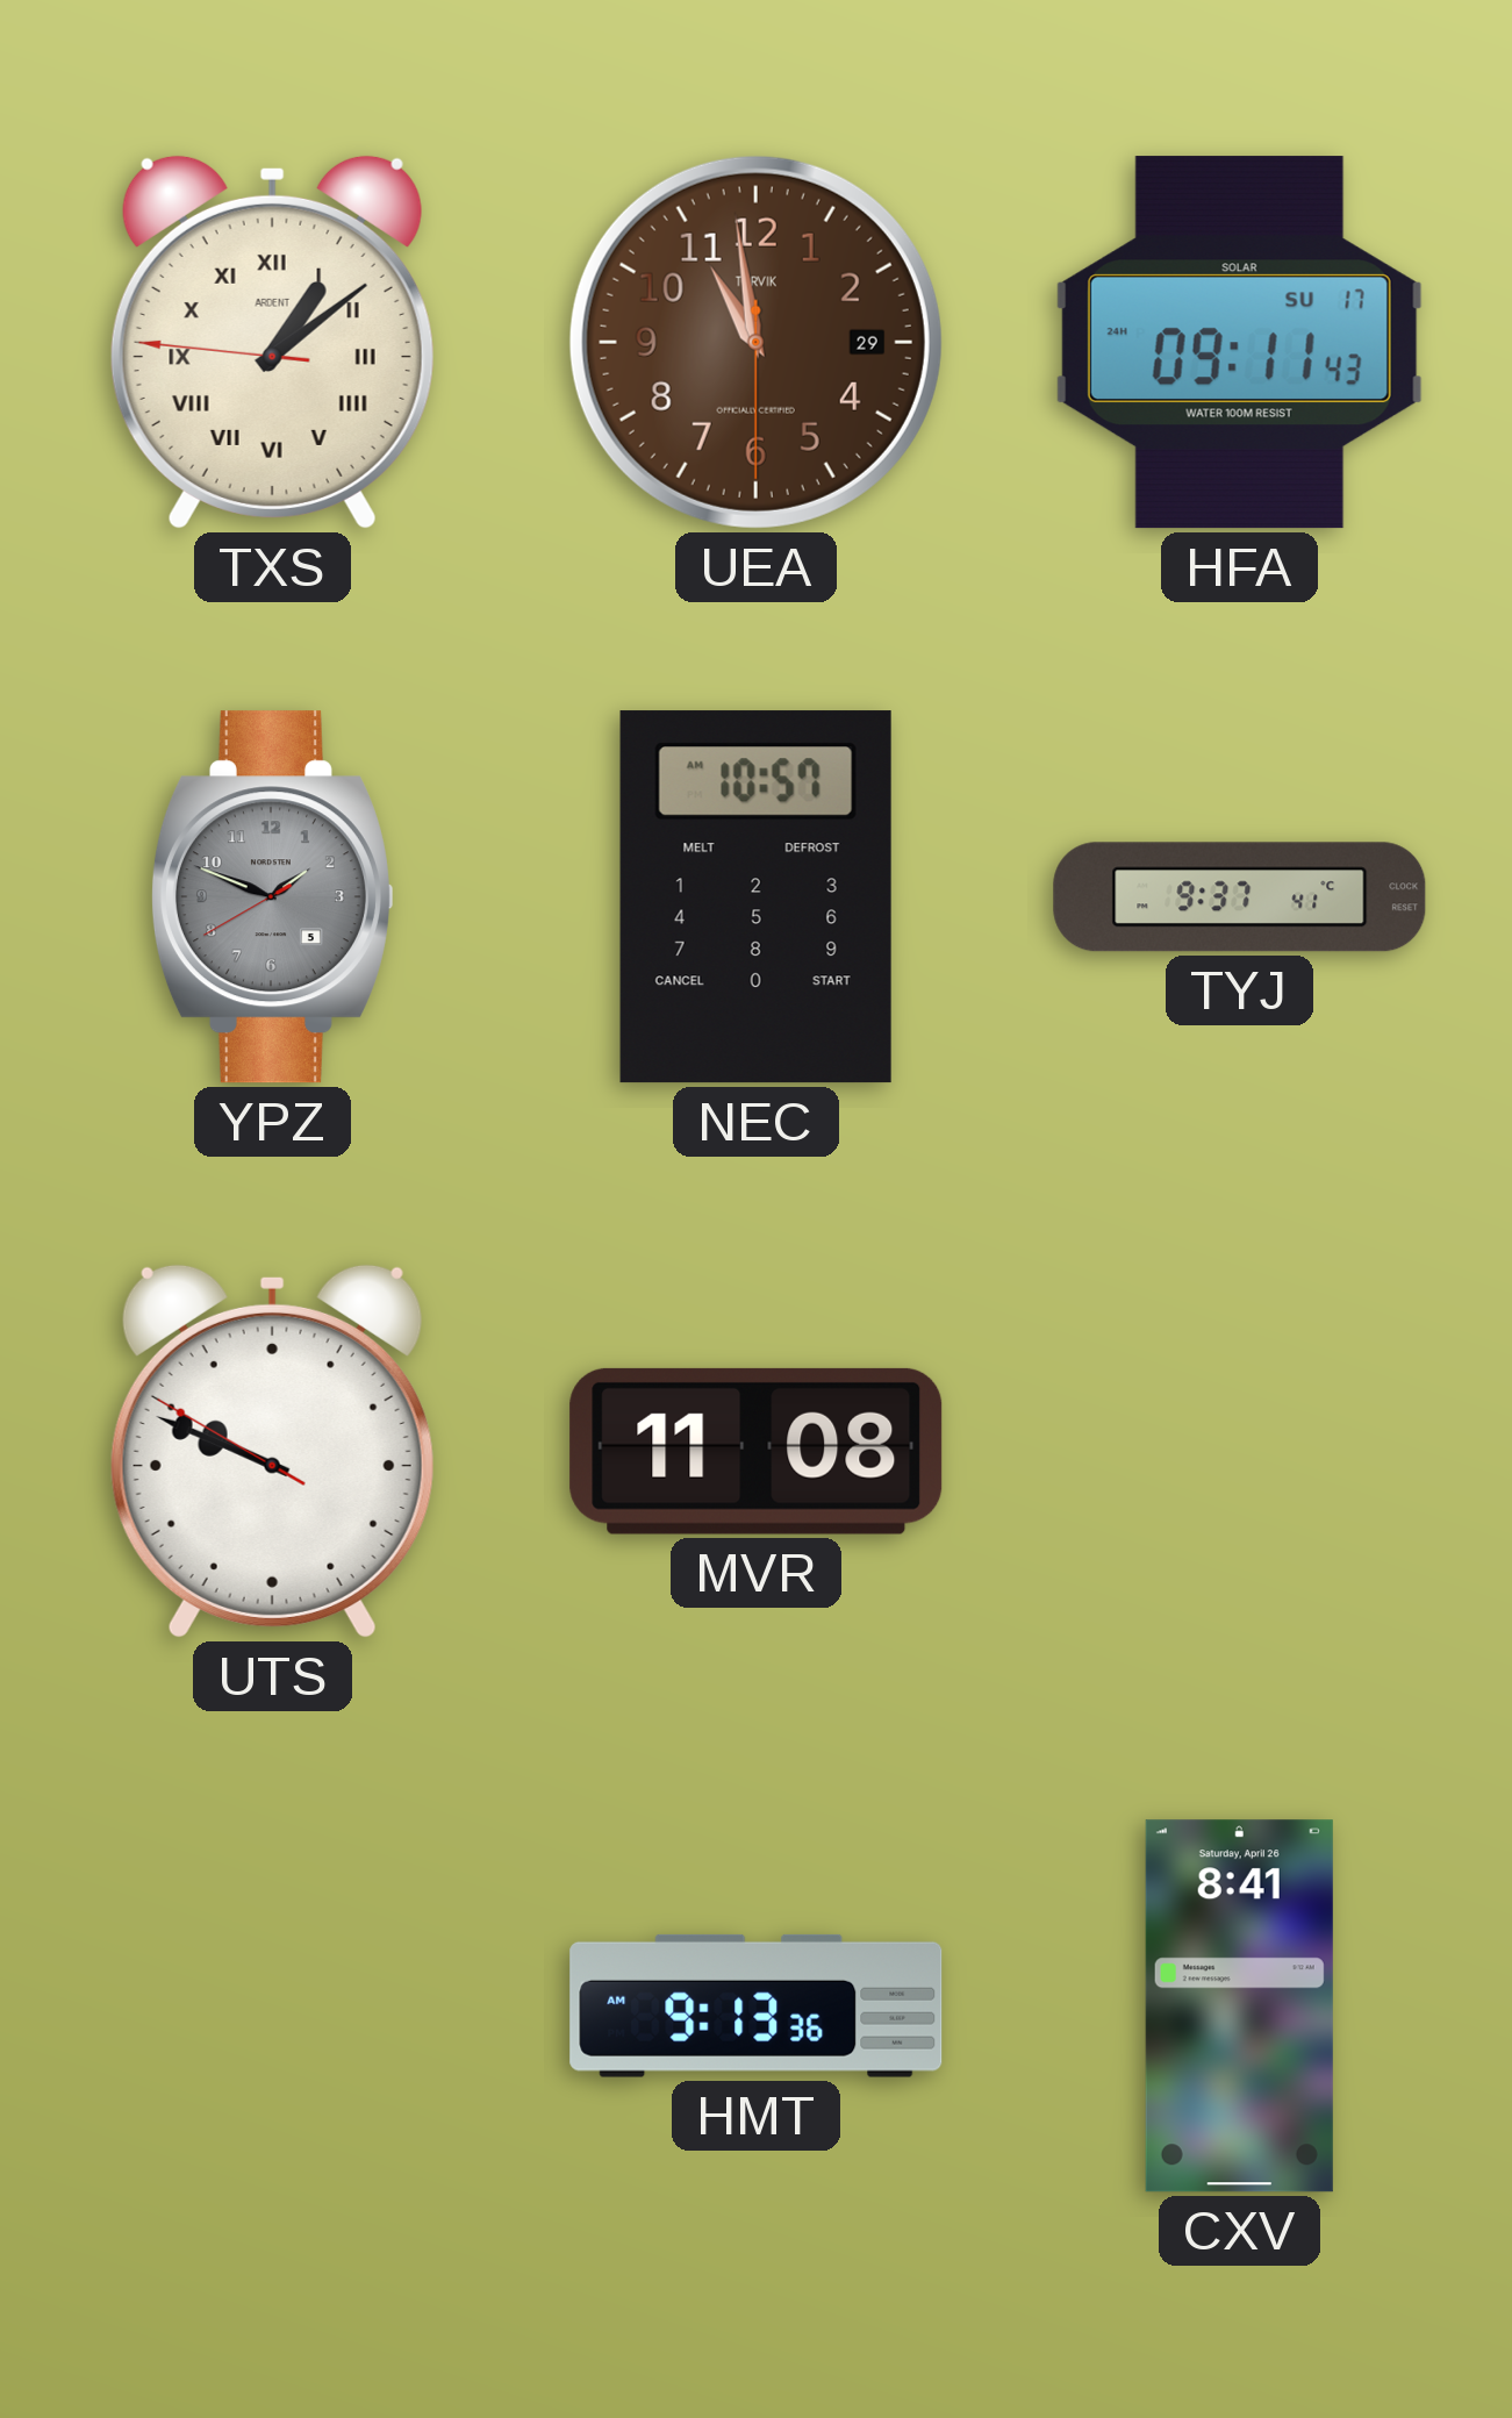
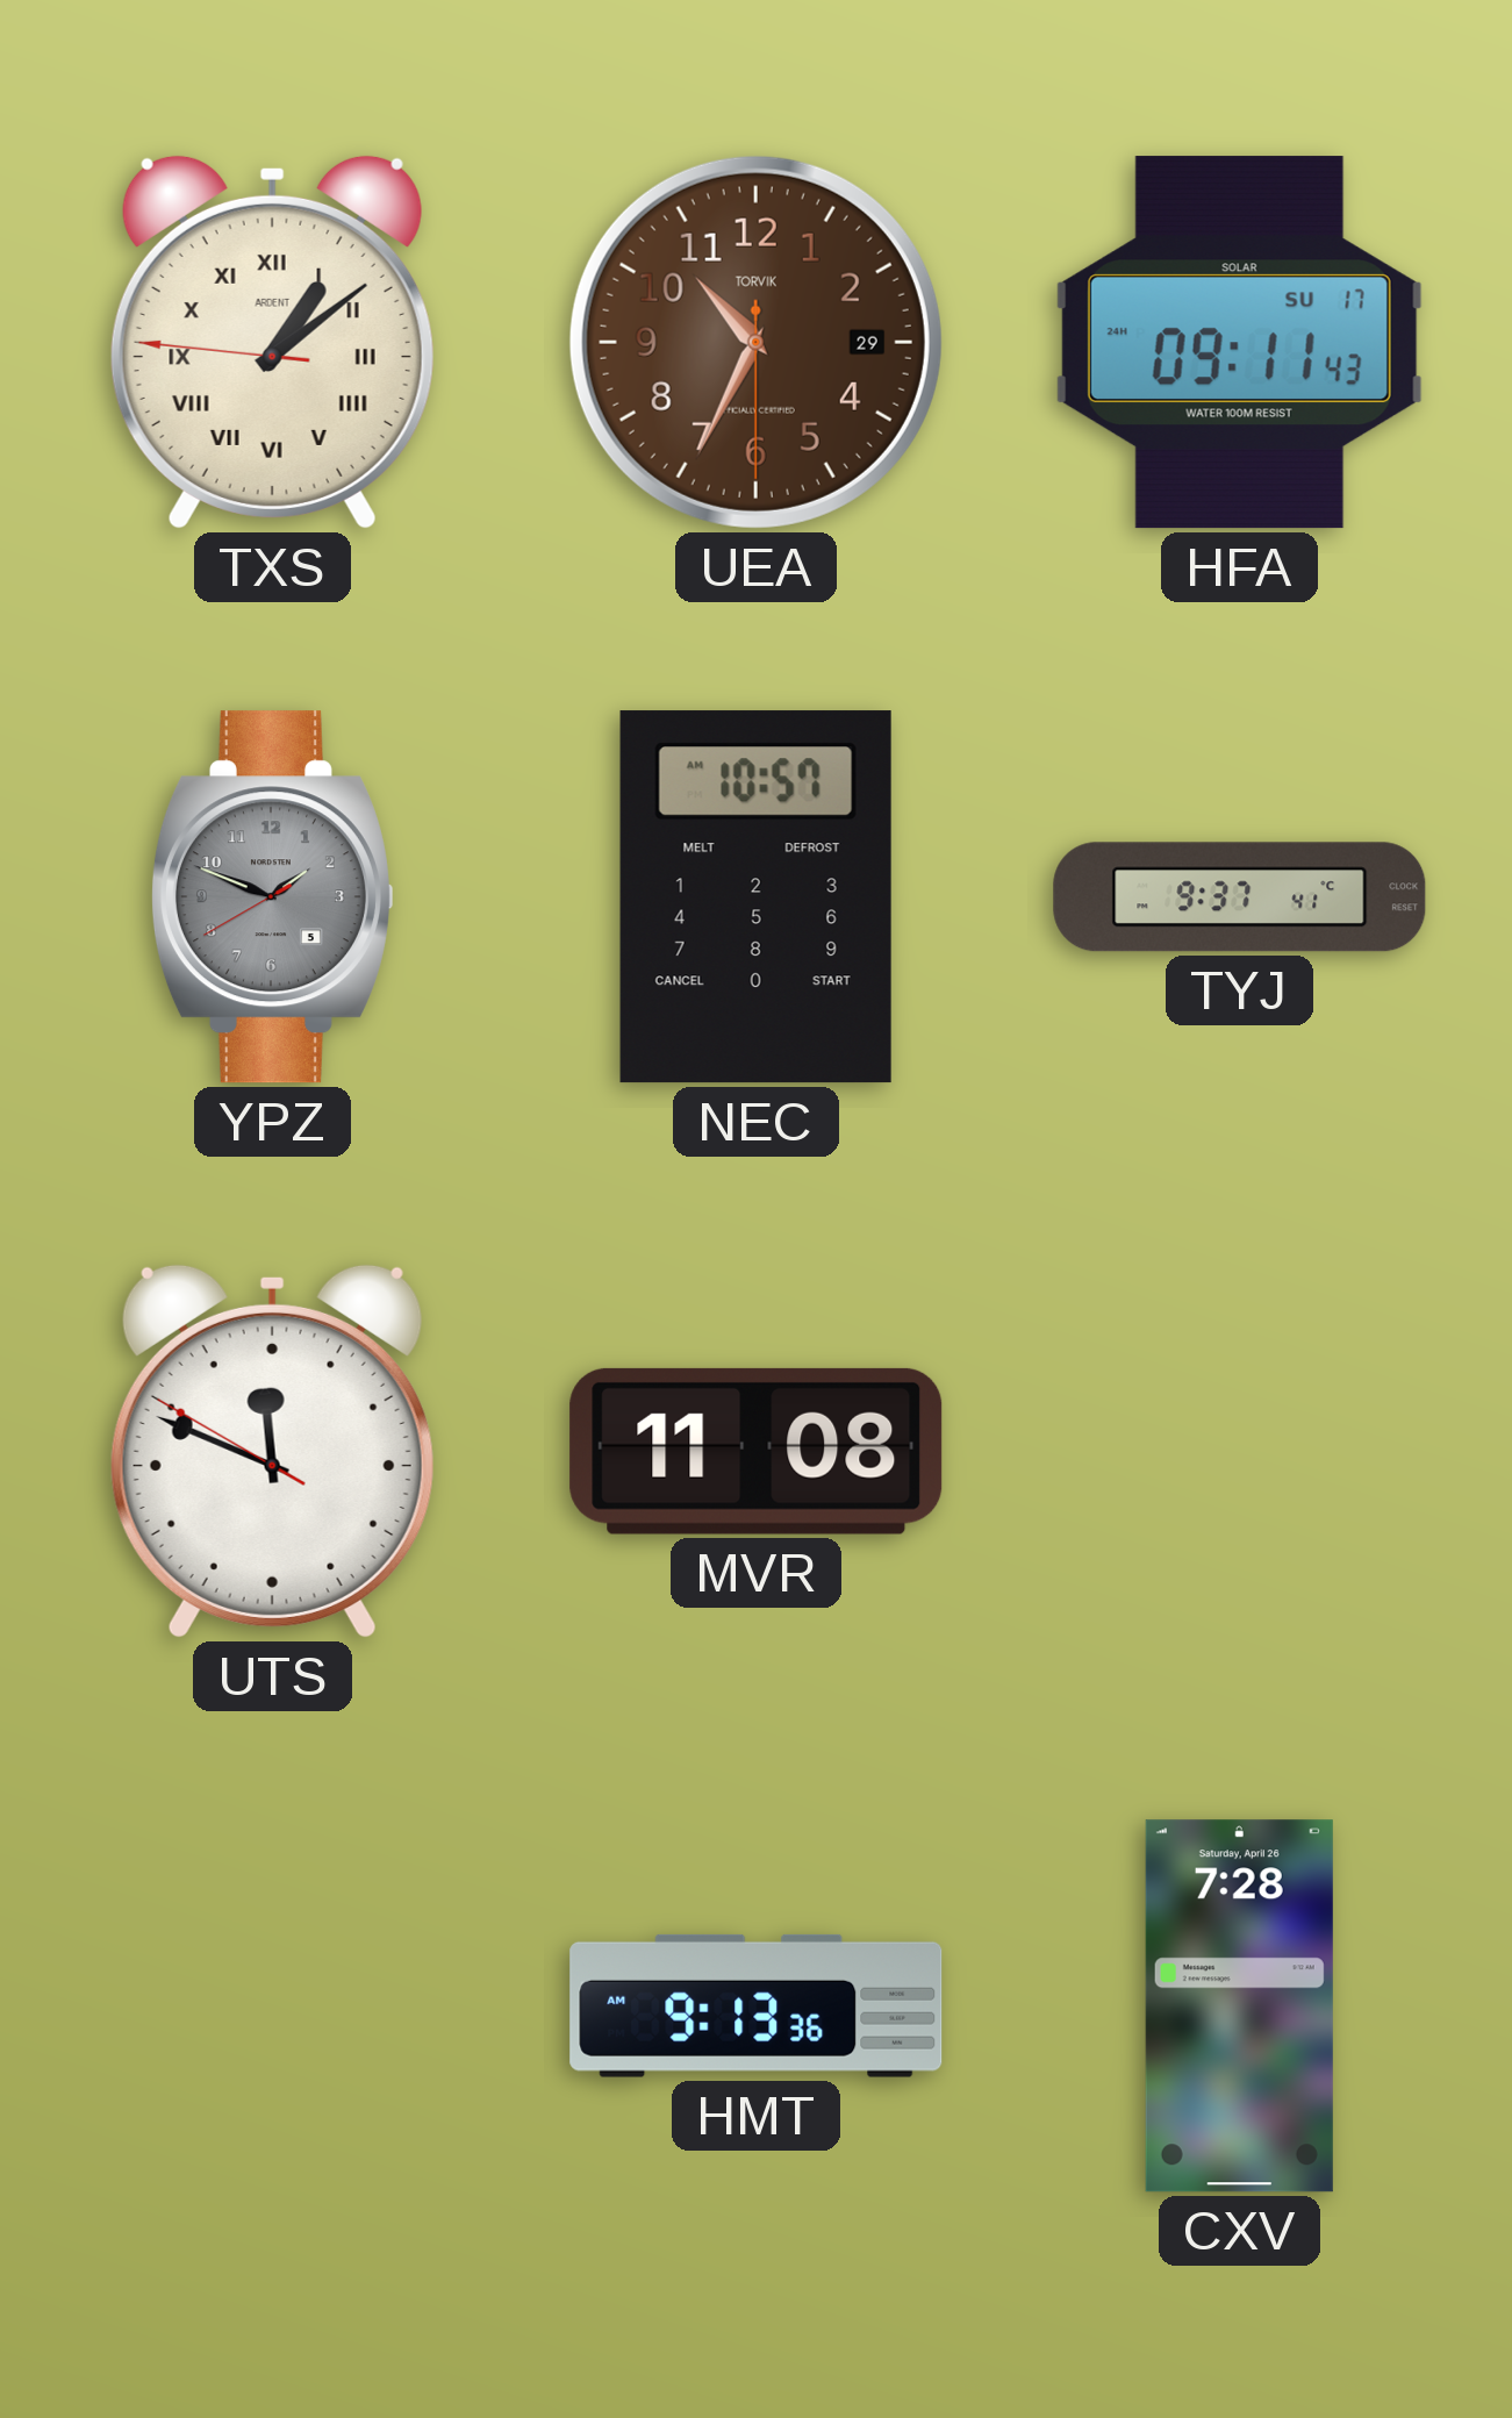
UEA: 10:58 -> 10:34 (755, 342)
UTS: 9:48 -> 11:48 (272, 1451)
CXV: 8:41 -> 7:28 (1239, 2006)
